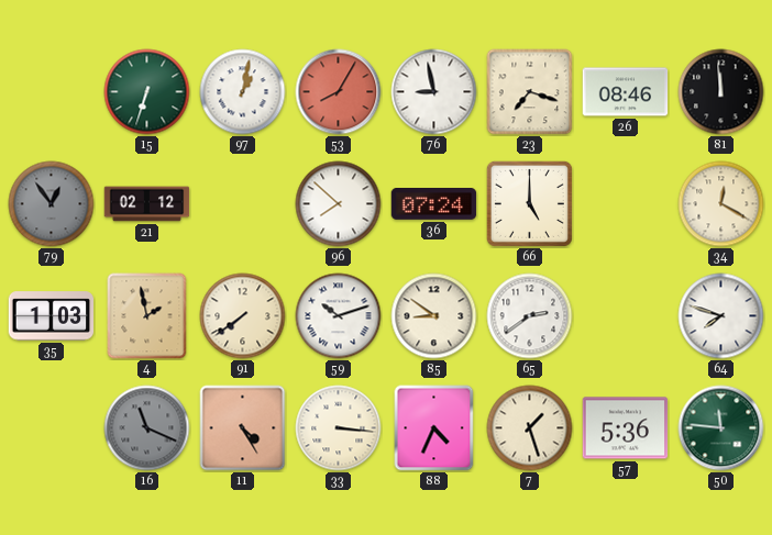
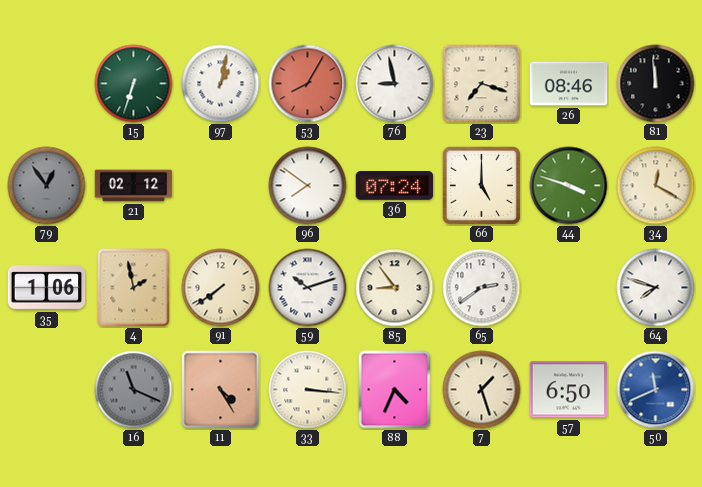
96: 7:52 -> 7:51 (308, 186)
44: none -> 3:48 (569, 186)
35: 1:03 -> 1:06 (47, 288)
85: 8:51 -> 8:54 (395, 288)
57: 5:36 -> 6:50 (569, 390)
50: 11:46 -> 11:41 (656, 390)
50 dial: green -> blue (656, 390)
